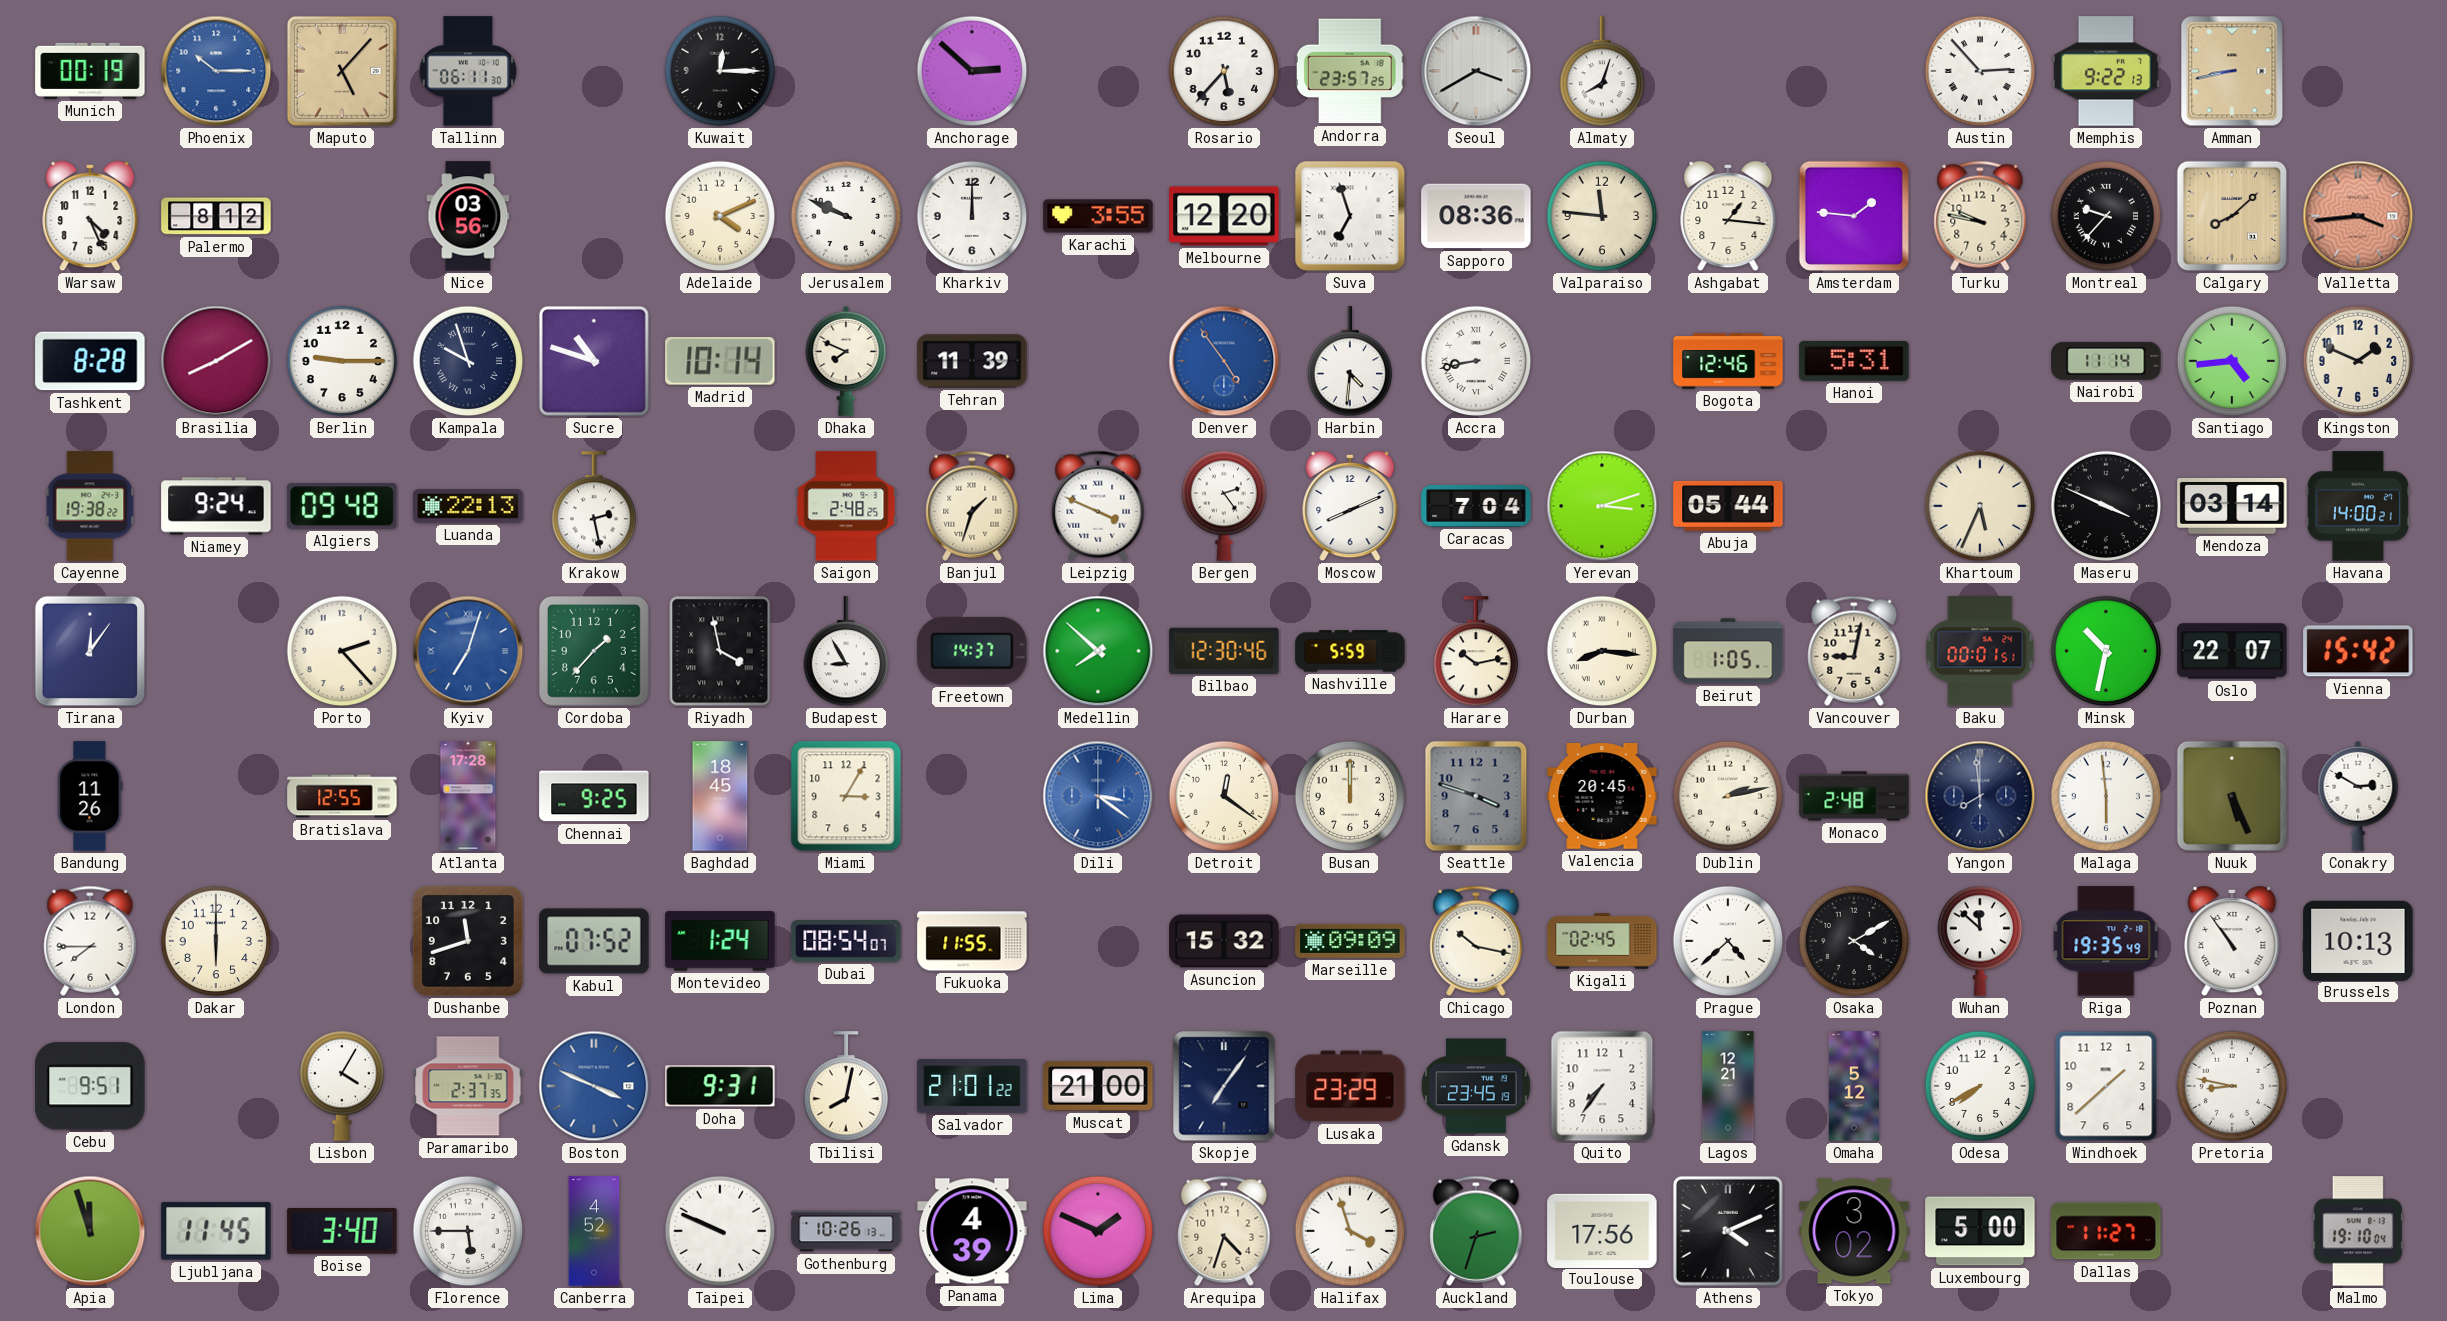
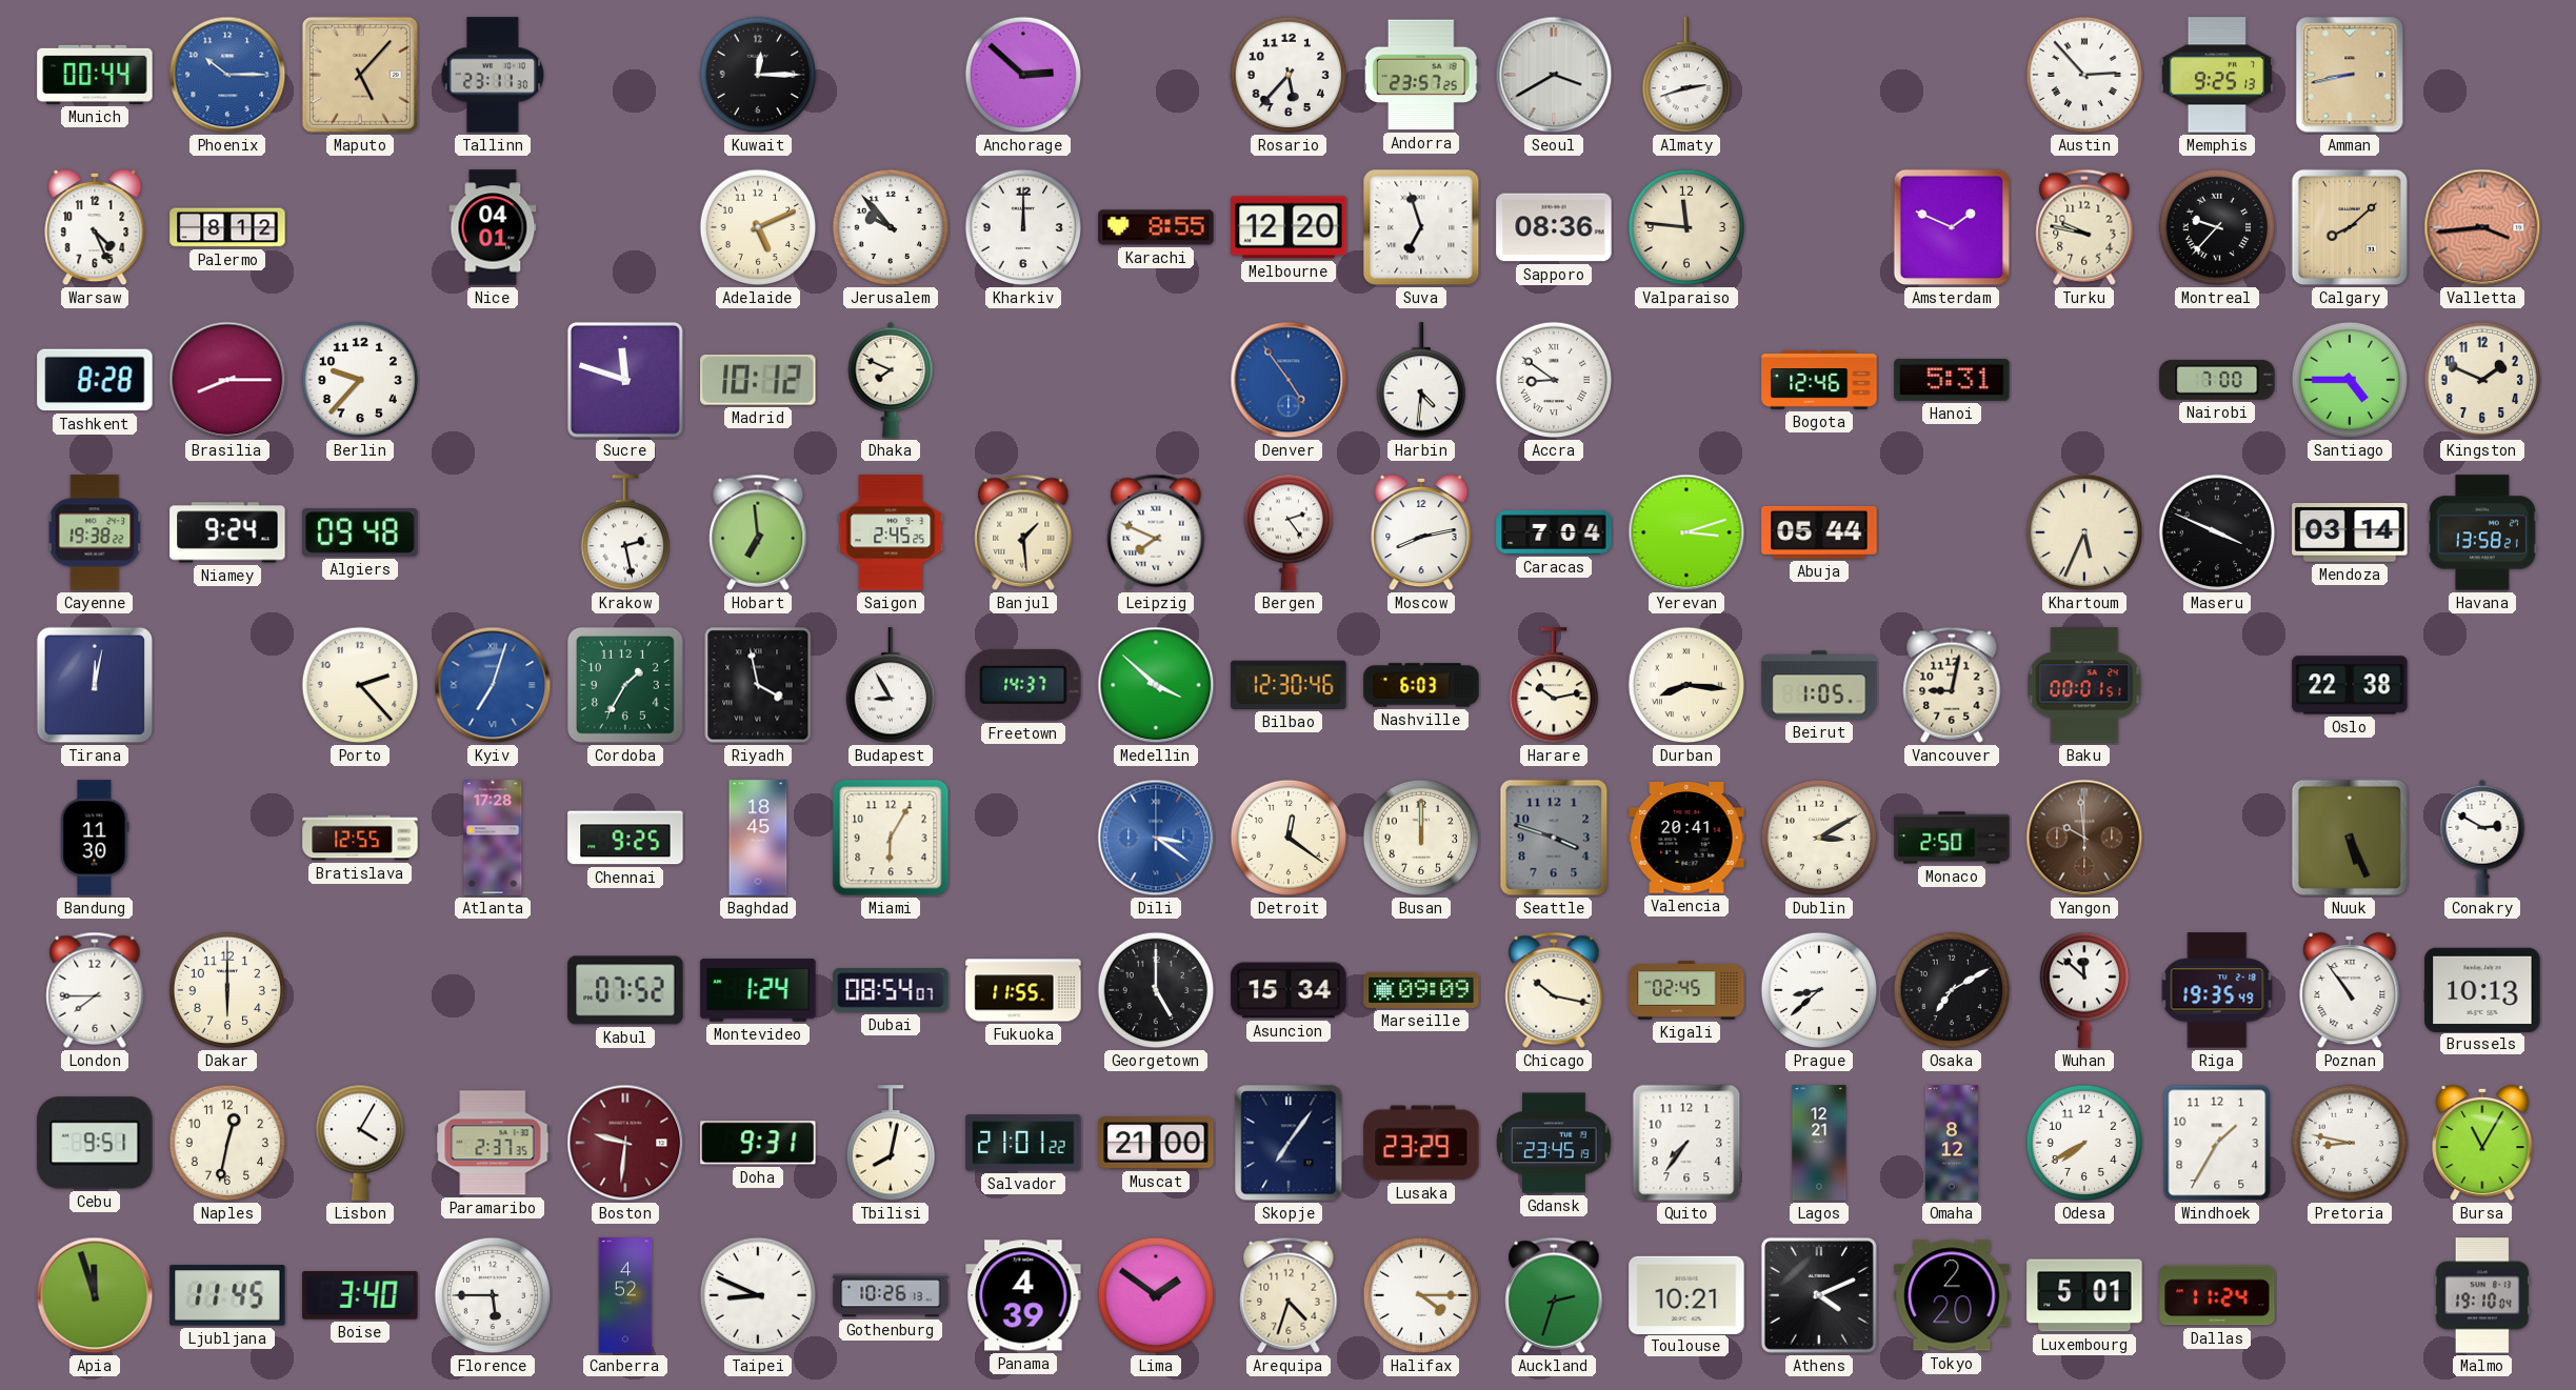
Munich: 00:19 -> 00:44 (95, 75)
Tallinn: 06:11 -> 23:11 (492, 75)
Almaty: 8:03 -> 2:42 (1685, 76)
Memphis: 9:22 -> 9:25 (2217, 75)
Nice: 03:56 -> 04:01 (493, 227)
Adelaide: 4:11 -> 5:11 (758, 227)
Jerusalem: 9:49 -> 9:53 (891, 227)
Karachi: 3:55 -> 8:55 (1156, 227)
Ashgabat: 1:16 -> none (1728, 216)
Amsterdam: 1:46 -> 1:49 (1952, 227)
Brasilia: 8:10 -> 8:15 (227, 380)
Berlin: 9:15 -> 9:37 (360, 380)
Kampala: 9:57 -> none (468, 361)
Sucre: 10:48 -> 11:48 (625, 380)
Madrid: 10:14 -> 10:12 (758, 380)
Tehran: 11:39 -> none (972, 361)
Accra: 8:43 -> 8:51 (1554, 380)
Nairobi: 11:14 -> 7:00 (2217, 380)
Santiago: 4:44 -> 4:45 (2350, 380)
Luanda: 22:13 -> none (468, 506)
Hobart: none -> 6:59 (758, 532)
Saigon: 2:48 -> 2:45 (891, 532)
Banjul: 1:33 -> 1:29 (1023, 532)
Leipzig: 3:49 -> 7:49 (1156, 532)
Moscow: 8:11 -> 8:13 (1421, 532)
Havana: 14:00 -> 13:58 (2482, 532)
Tirana: 12:06 -> 12:02 (95, 685)
Cordoba: 1:37 -> 1:35 (625, 685)
Medellin: 7:52 -> 3:52 (1156, 685)
Nashville: 5:59 -> 6:03 (1421, 685)
Minsk: 10:32 -> none (2106, 651)
Oslo: 22:07 -> 22:38 (2350, 685)
Vienna: 15:42 -> none (2358, 651)
Bandung: 11:26 -> 11:30 (95, 838)
Miami: 3:05 -> 6:05 (891, 838)
Valencia: 20:45 -> 20:41 (1686, 839)
Dublin: 2:13 -> 3:10 (1819, 838)
Monaco: 2:48 -> 2:50 (1952, 838)
Yangon: 7:59 -> 9:59 (2084, 838)
Yangon dial: navy -> brown (2084, 838)
Malaga: 5:59 -> none (2106, 796)
Dushanbe: 11:42 -> none (468, 941)
Georgetown: none -> 5:00 (1156, 990)
Asuncion: 15:32 -> 15:34 (1289, 990)
Prague: 4:38 -> 8:38 (1819, 990)
Osaka: 4:10 -> 7:10 (1952, 990)
Naples: none -> 12:32 (227, 1143)
Boston: 3:49 -> 9:31 (625, 1143)
Boston dial: blue -> burgundy (625, 1143)
Omaha: 5:12 -> 8:12 (1952, 1143)
Windhoek: 1:38 -> 1:35 (2217, 1143)
Bursa: none -> 11:05 (2482, 1143)
Taipei: 9:49 -> 8:49 (758, 1295)
Lima: 1:49 -> 1:51 (1156, 1295)
Halifax: 3:57 -> 4:15 (1421, 1295)
Toulouse: 17:56 -> 10:21 (1686, 1294)
Tokyo: 3:02 -> 2:20 (1952, 1295)
Luxembourg: 5:00 -> 5:01 (2084, 1295)
Dallas: 11:27 -> 11:24 (2217, 1295)
